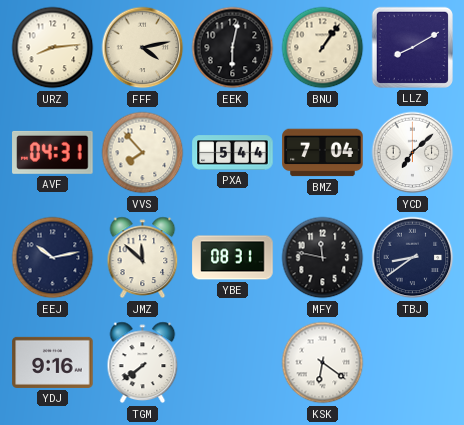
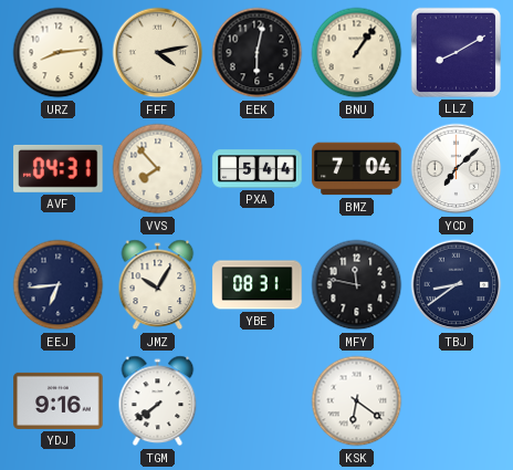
EEJ: 10:13 -> 6:44 (59, 285)
JMZ: 11:52 -> 10:05 (158, 285)
